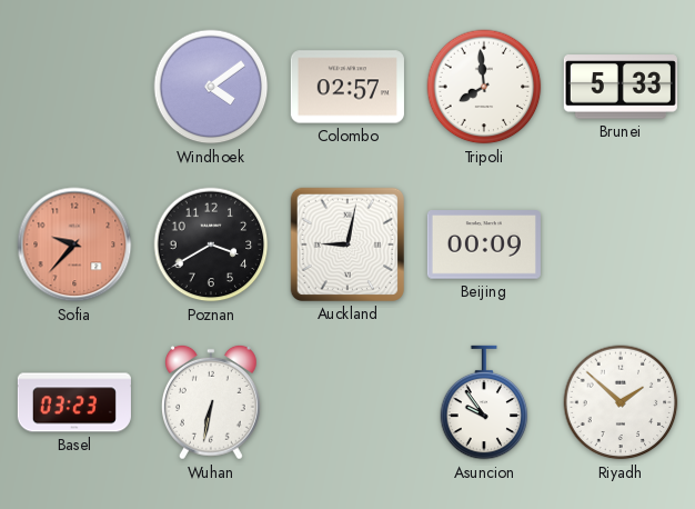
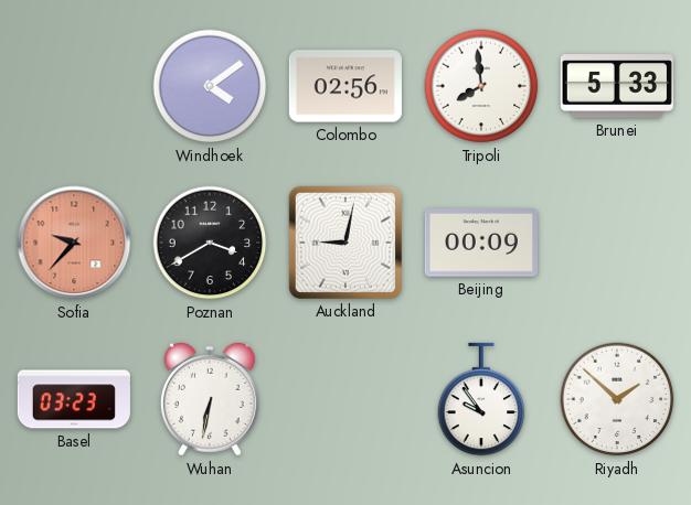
Colombo: 02:57 -> 02:56 (345, 86)
